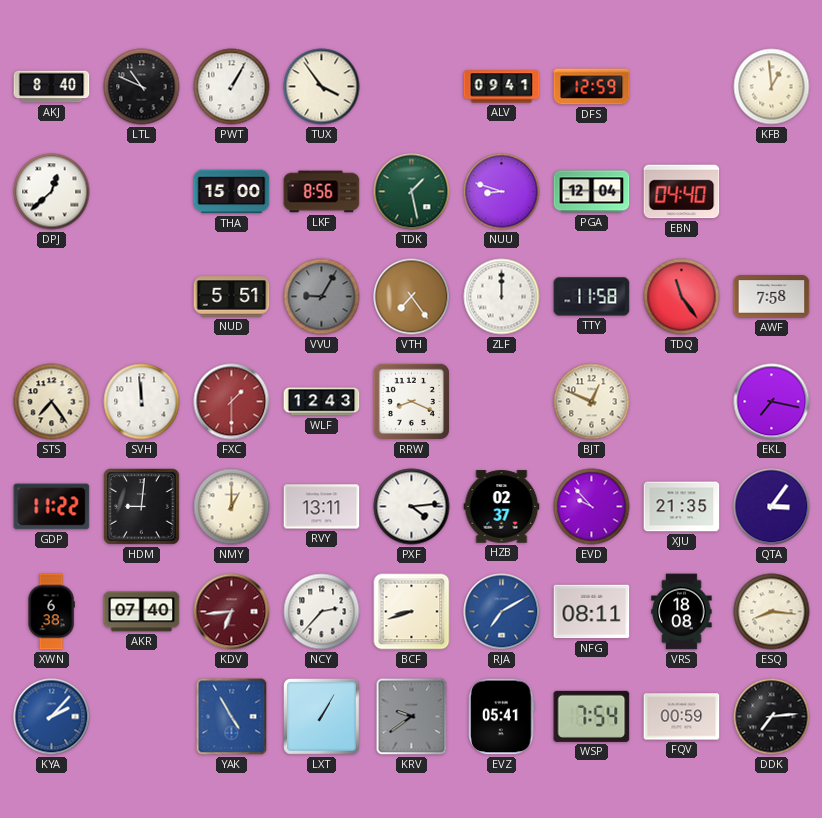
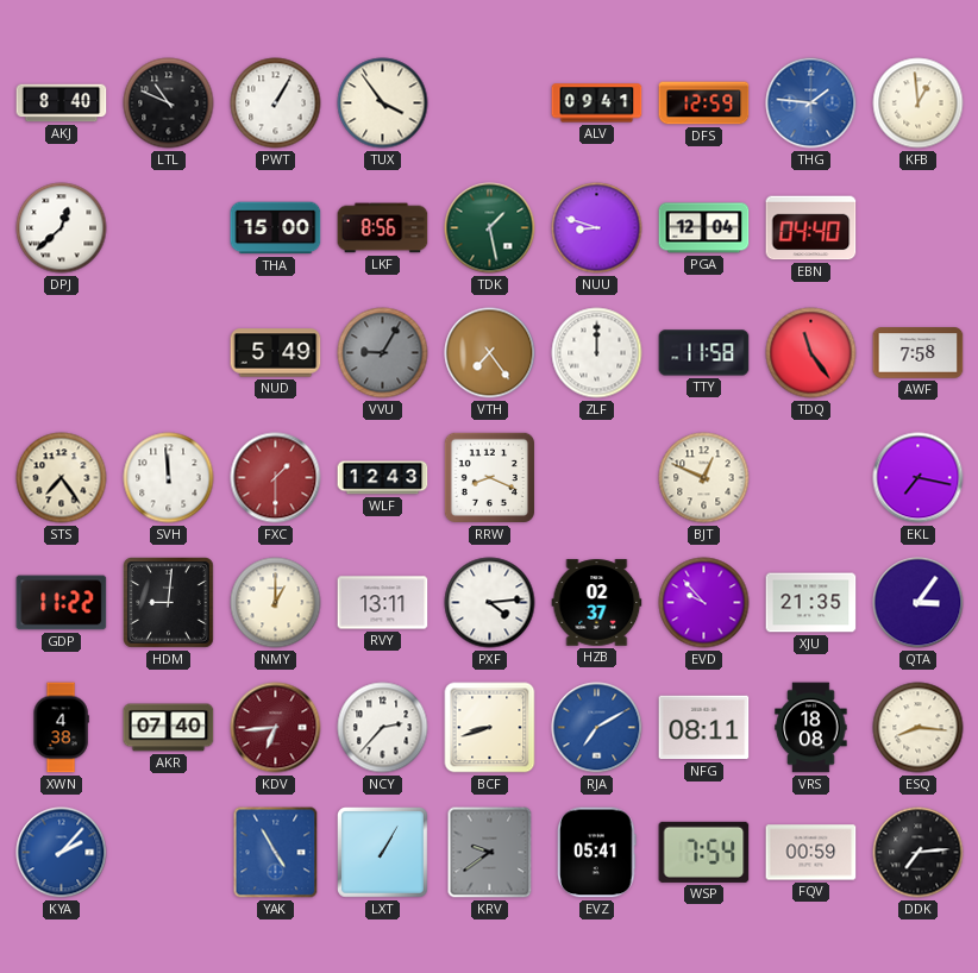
THG: none -> 1:46 (811, 103)
NUD: 5:51 -> 5:49 (276, 353)
XWN: 6:38 -> 4:38 (61, 728)
